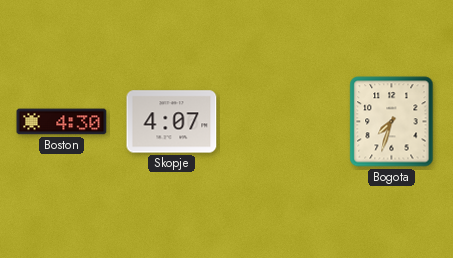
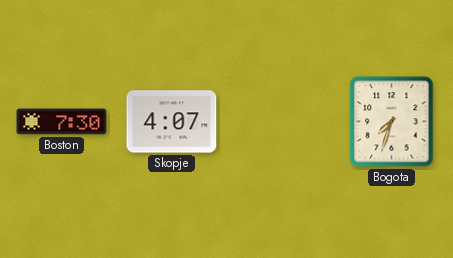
Boston: 4:30 -> 7:30 (62, 122)
